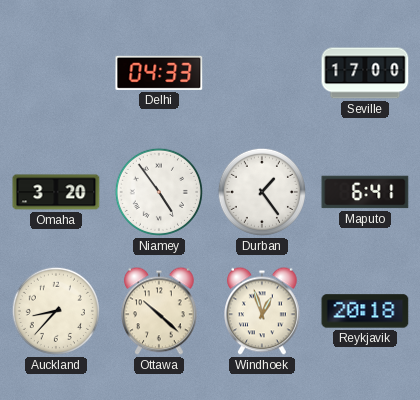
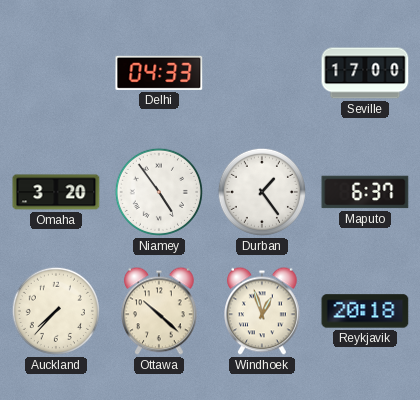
Maputo: 6:41 -> 6:37 (365, 192)
Auckland: 8:37 -> 7:37 (56, 311)
